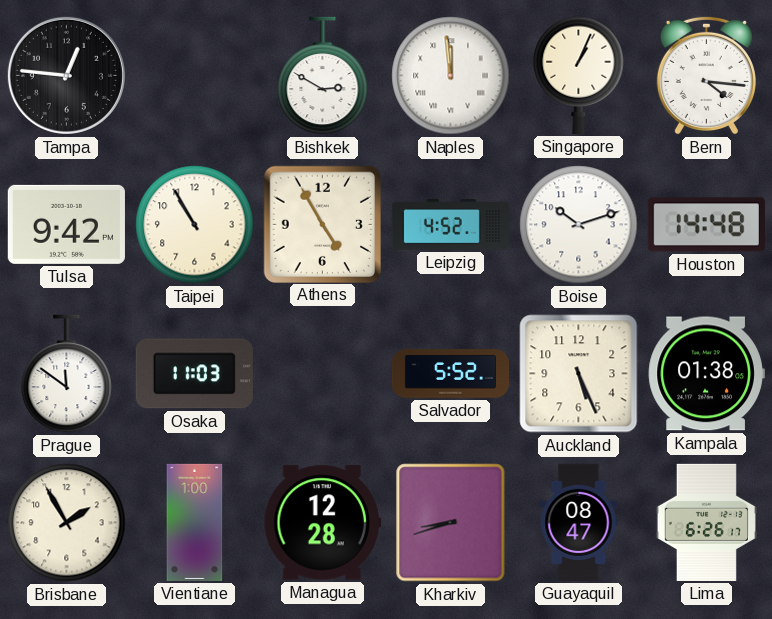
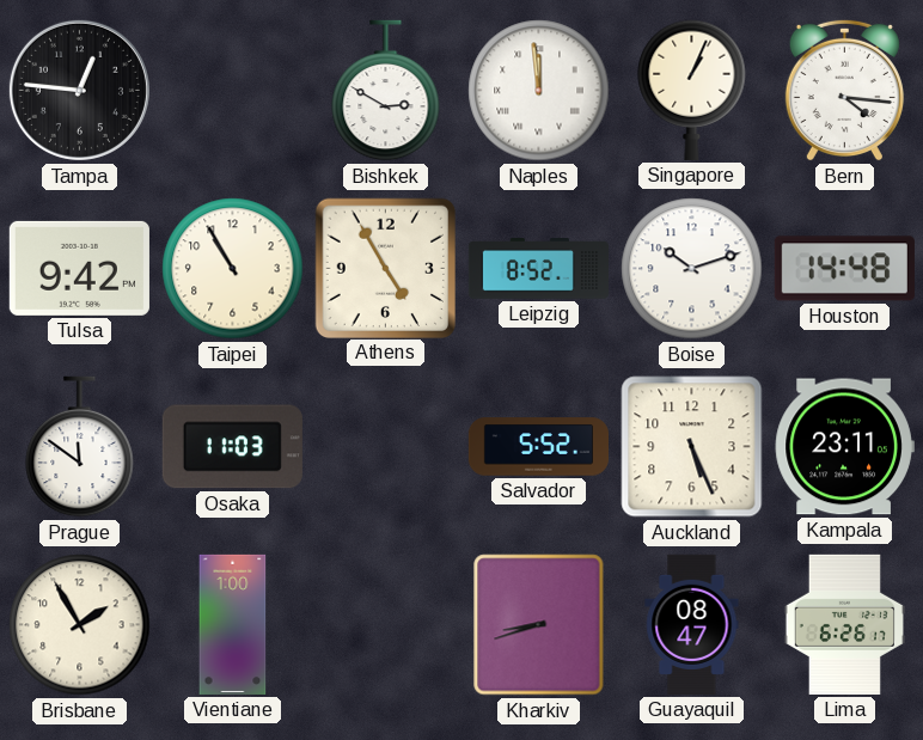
Leipzig: 4:52 -> 8:52 (538, 269)
Kampala: 01:38 -> 23:11 (844, 447)
Managua: 12:28 -> none (322, 523)
